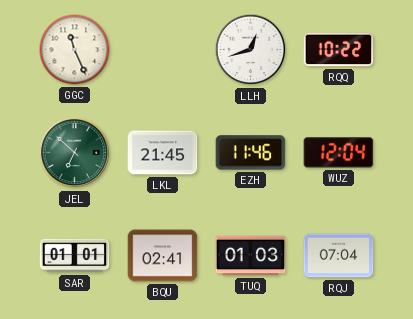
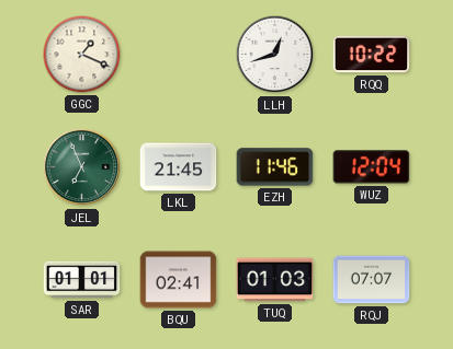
GGC: 11:26 -> 1:19 (82, 55)
JEL: 6:52 -> 6:56 (82, 167)
RQJ: 07:04 -> 07:07 (372, 280)
